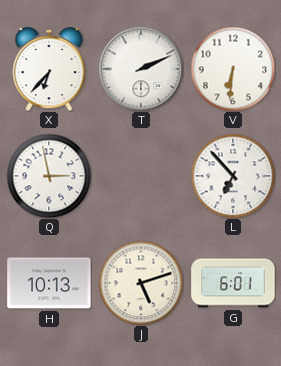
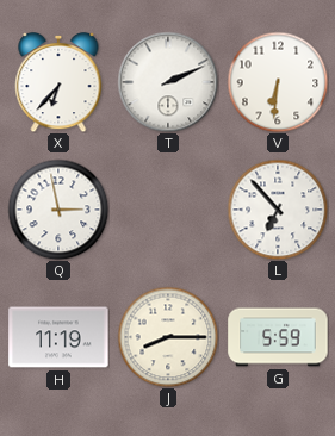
H: 10:13 -> 11:19 (58, 337)
J: 5:12 -> 8:15 (168, 337)
G: 6:01 -> 5:59 (278, 337)
